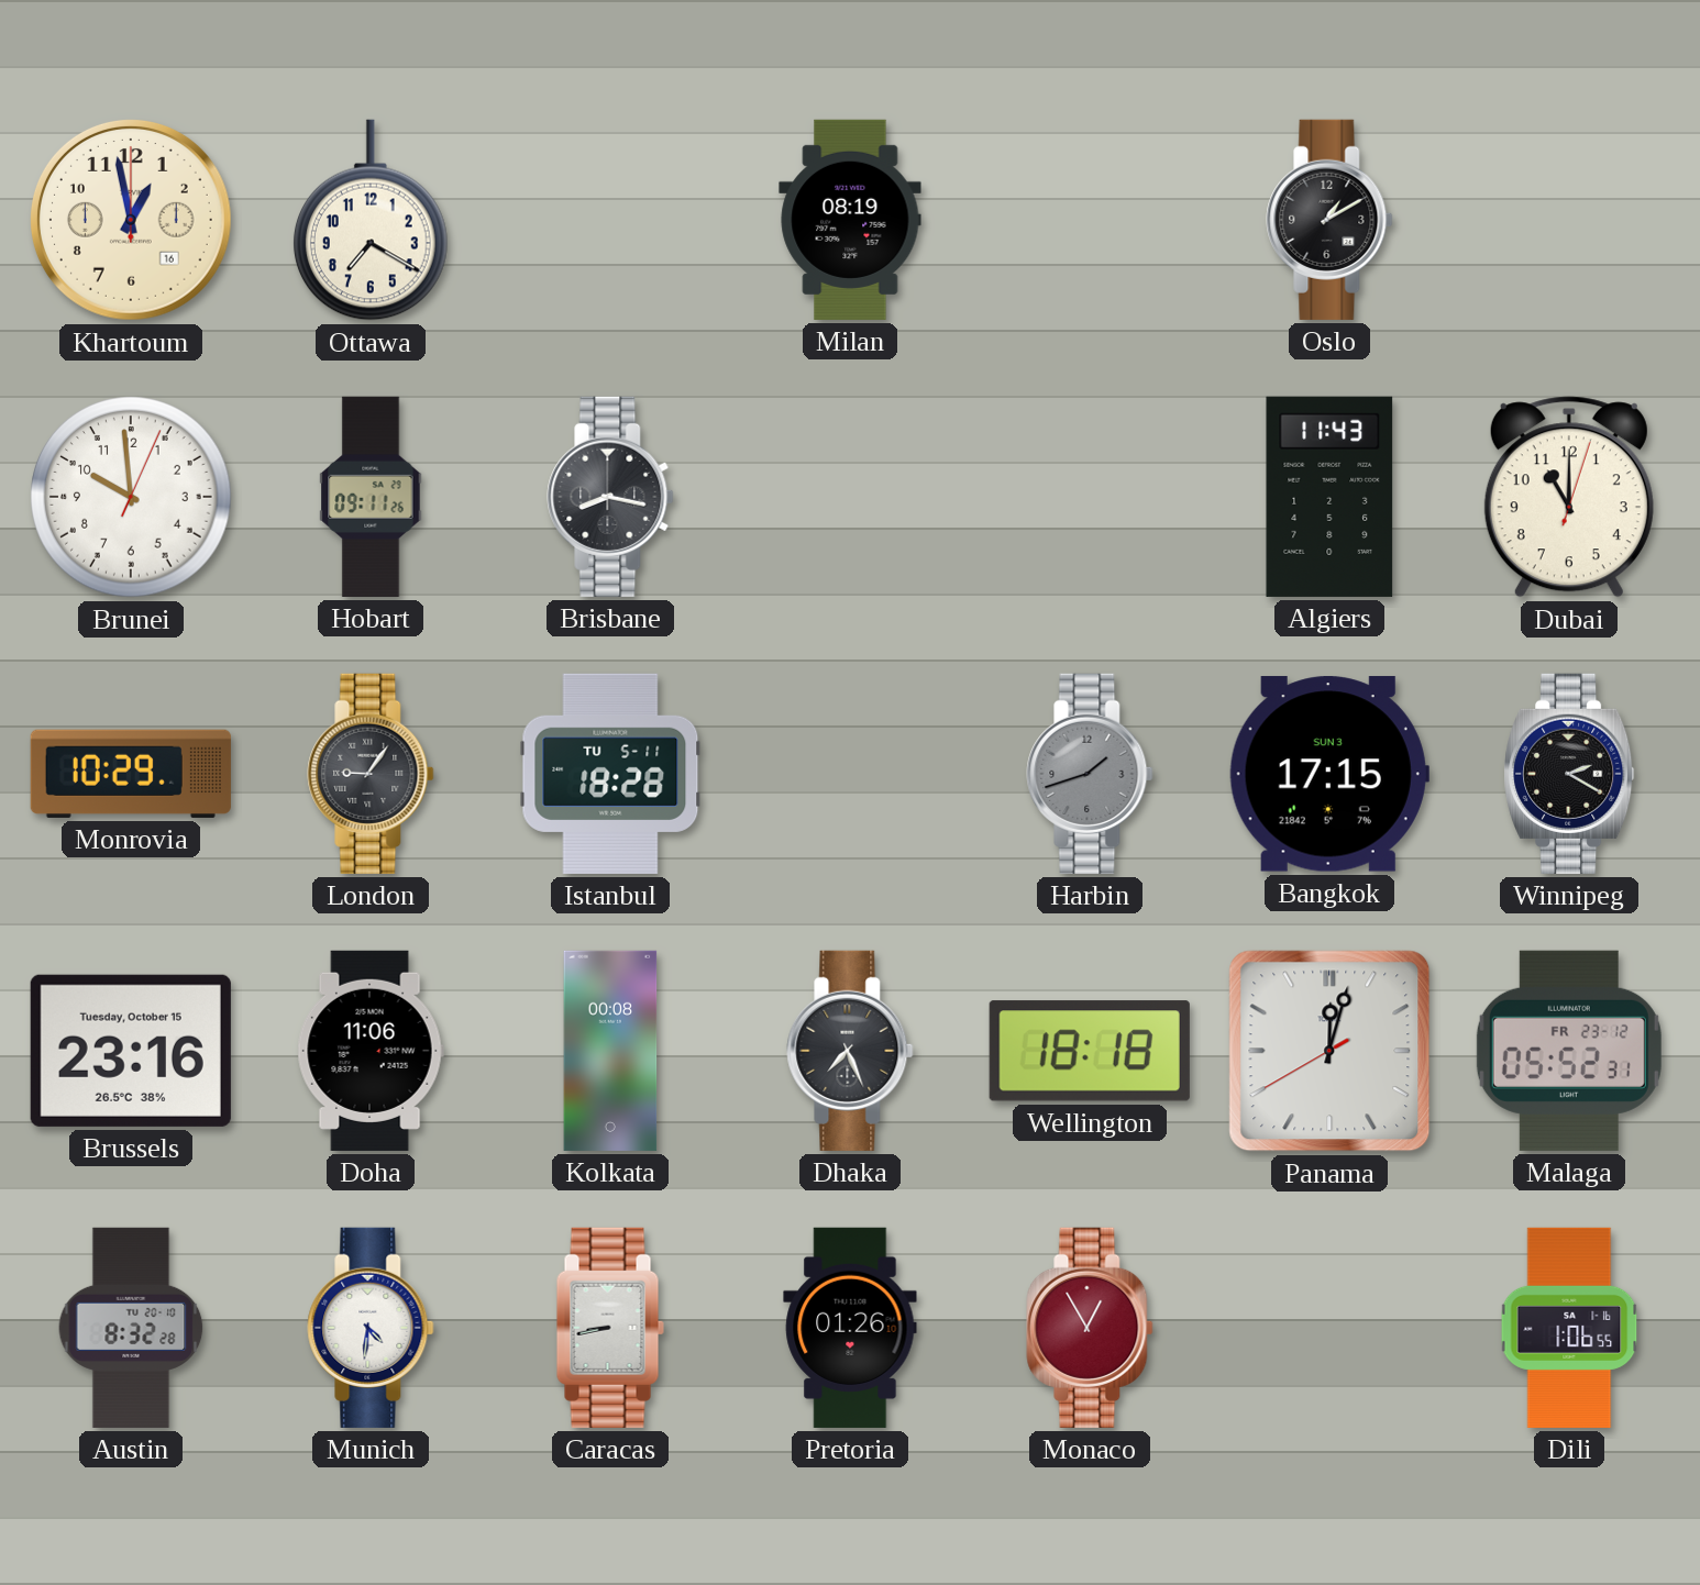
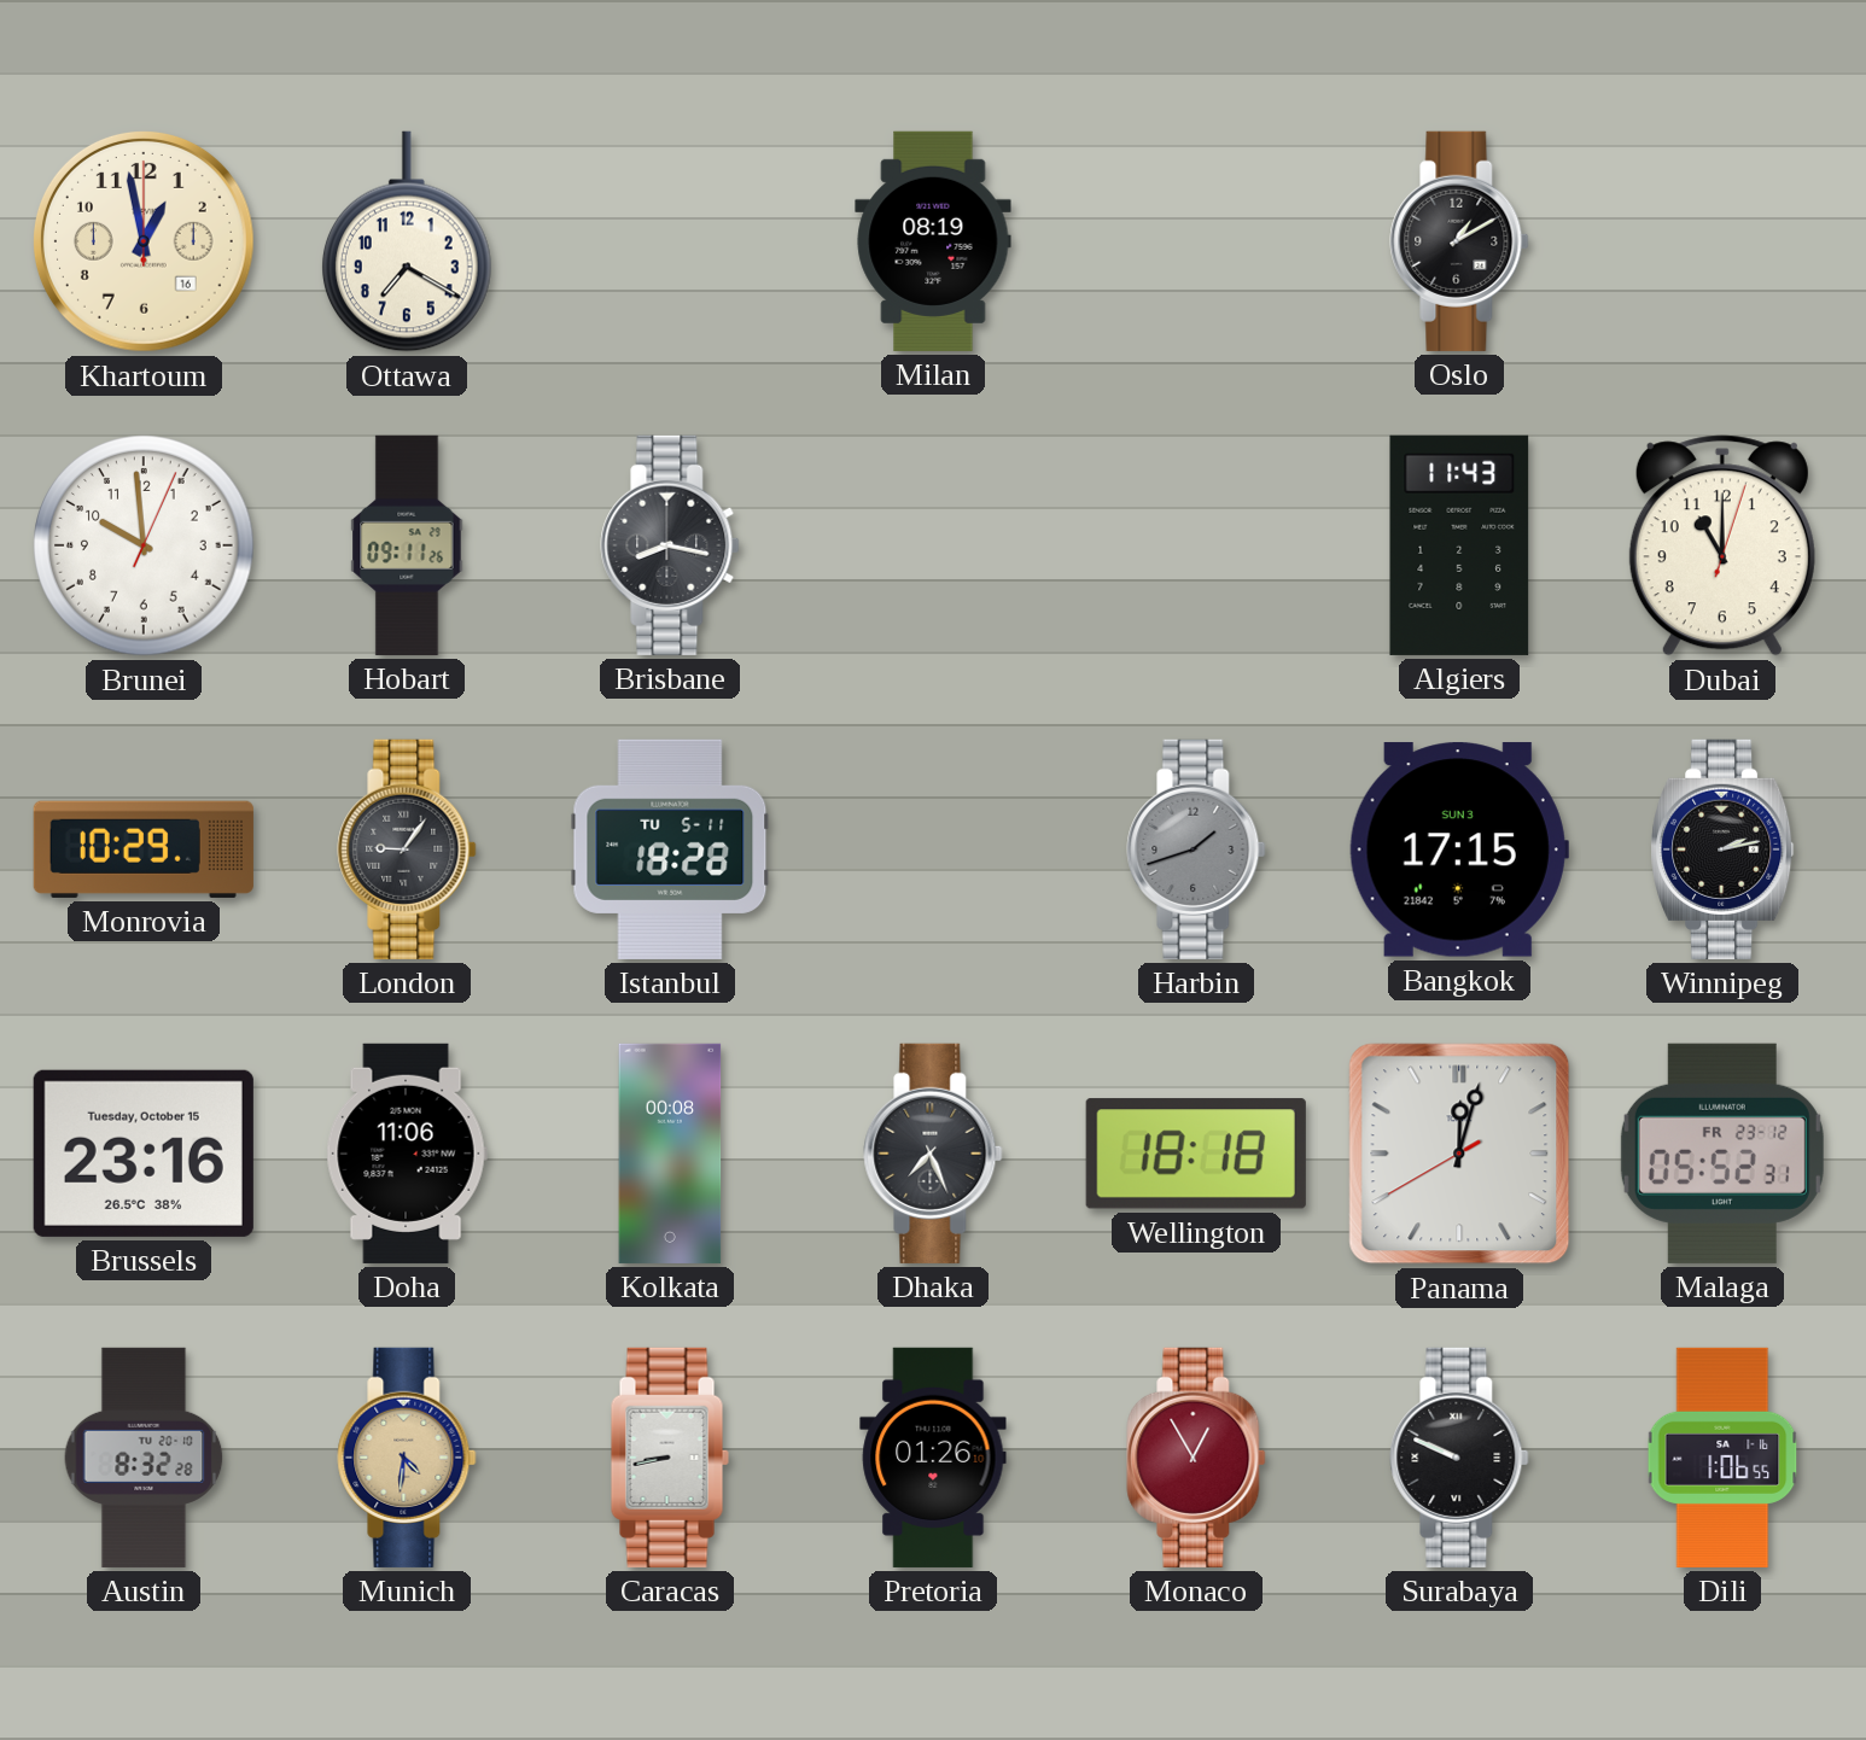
Winnipeg: 2:20 -> 2:13 (1722, 849)
Munich dial: white -> champagne (407, 1458)
Surabaya: none -> 9:49 (1459, 1458)
